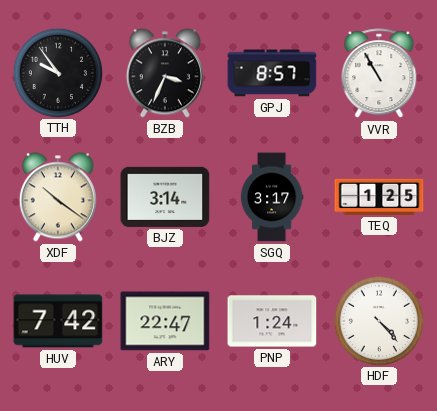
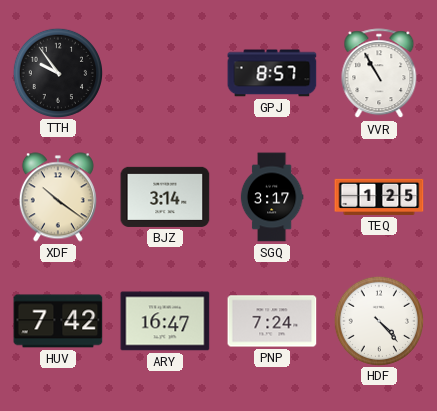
BZB: 3:34 -> none (165, 73)
ARY: 22:47 -> 16:47 (165, 321)
PNP: 1:24 -> 7:24 (272, 321)
